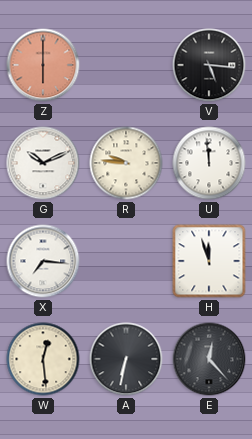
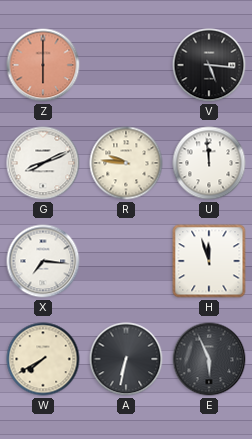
G: 10:11 -> 8:11 (43, 163)
W: 12:29 -> 7:40 (43, 359)
E: 12:23 -> 5:56 (209, 359)
